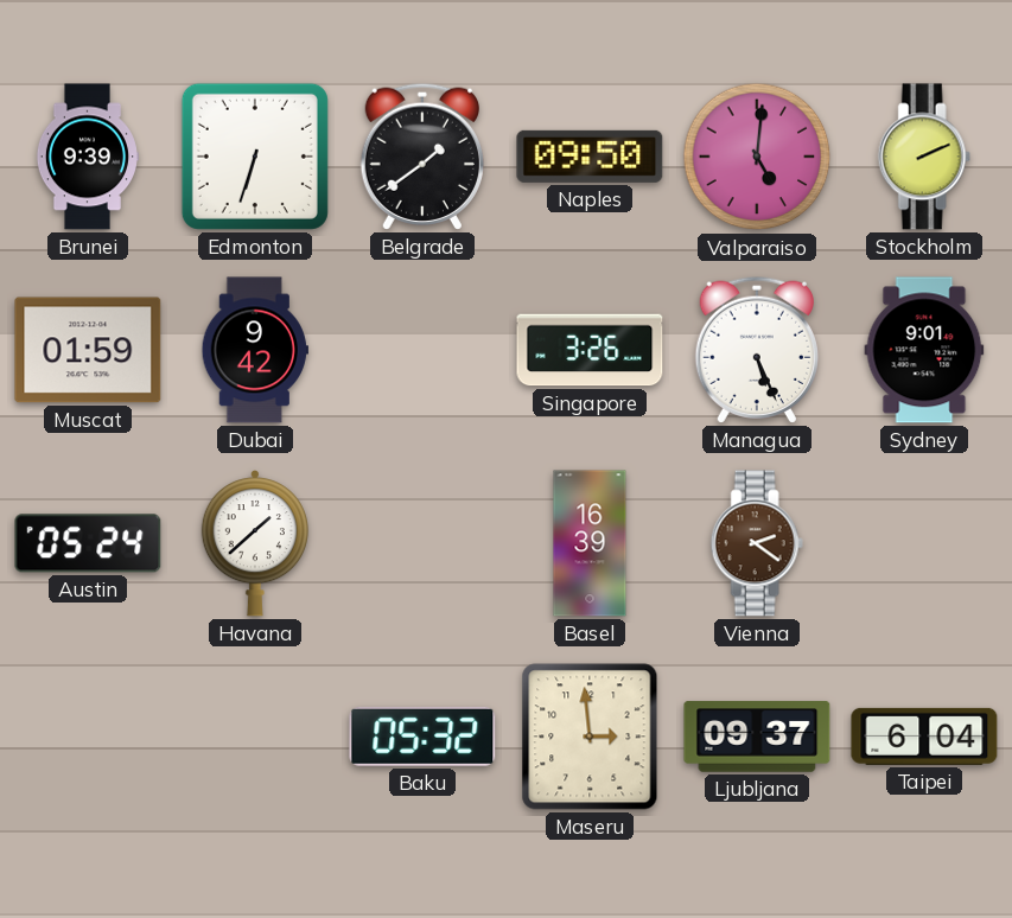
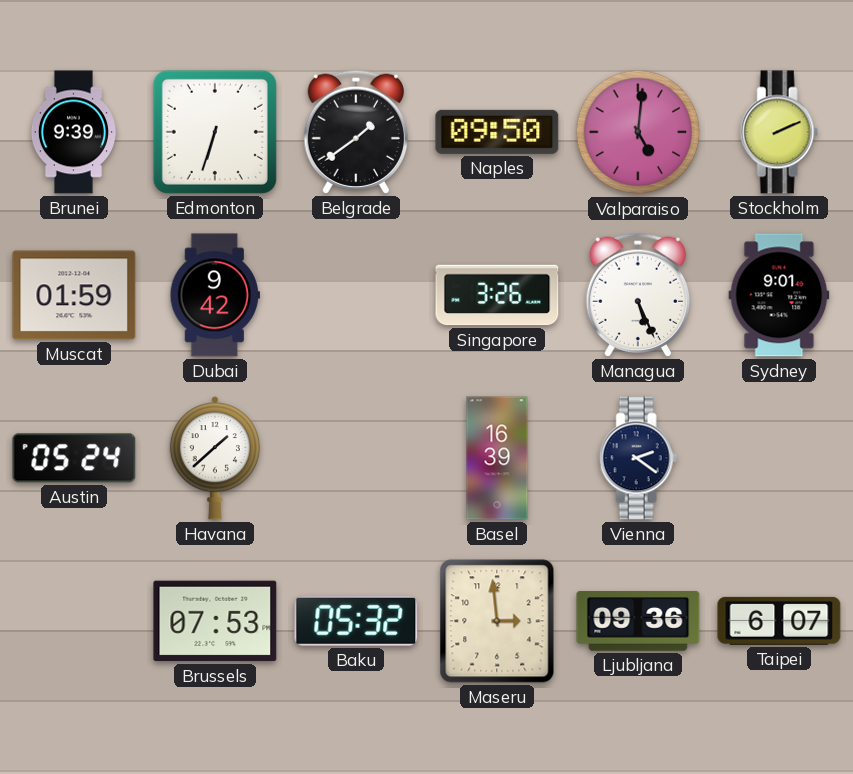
Vienna dial: brown -> navy (638, 458)
Brussels: none -> 07:53 (215, 621)
Ljubljana: 09:37 -> 09:36 (638, 621)
Taipei: 6:04 -> 6:07 (779, 621)
